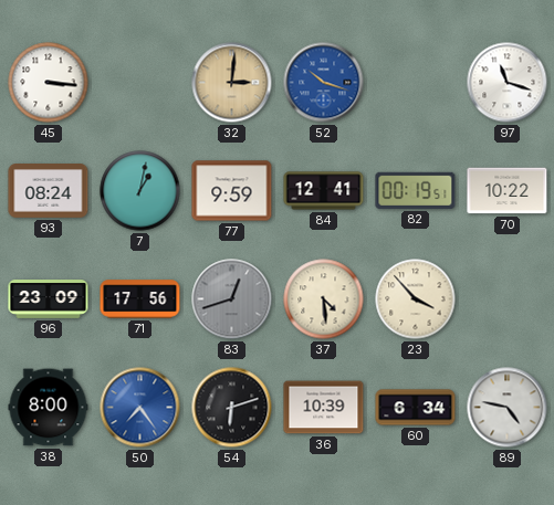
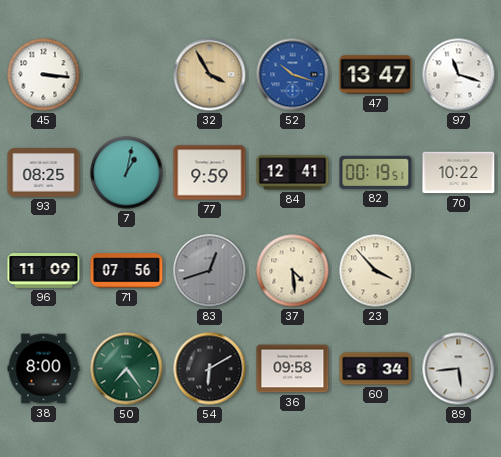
32: 3:01 -> 3:55 (210, 75)
47: none -> 13:47 (376, 75)
93: 08:24 -> 08:25 (44, 173)
96: 23:09 -> 11:09 (44, 271)
71: 17:56 -> 07:56 (127, 271)
50 dial: blue -> green (127, 369)
54: 6:12 -> 6:10 (210, 369)
36: 10:39 -> 09:58 (293, 369)
89: 4:47 -> 5:44 (459, 369)
